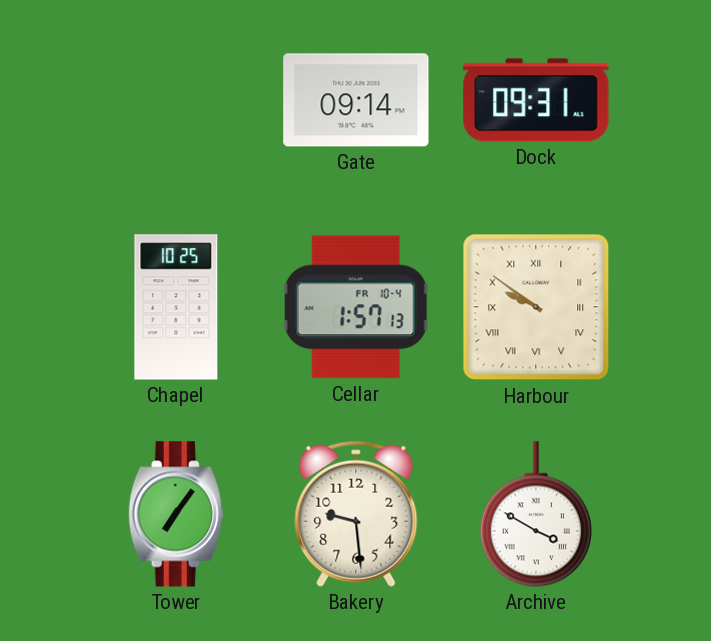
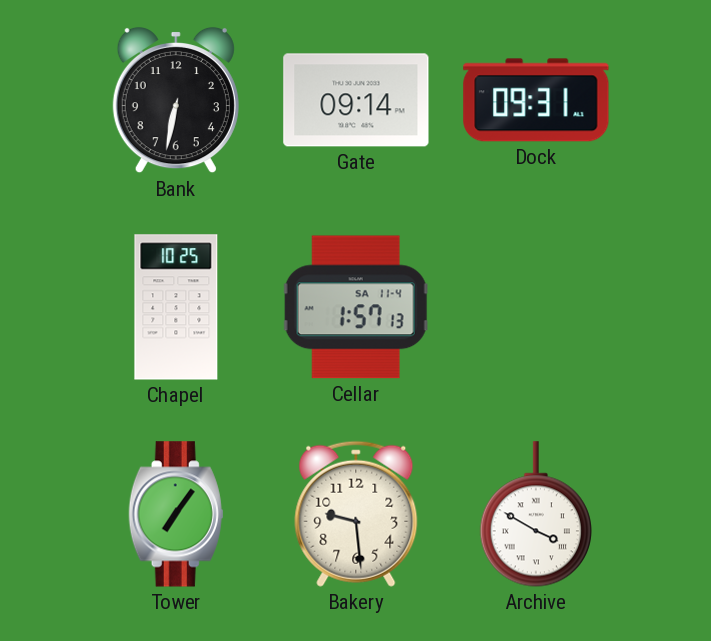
Bank: none -> 6:32 (176, 100)
Cellar date: FR 10-4 -> SA 11-4 (356, 307)
Harbour: 9:51 -> none (536, 307)
